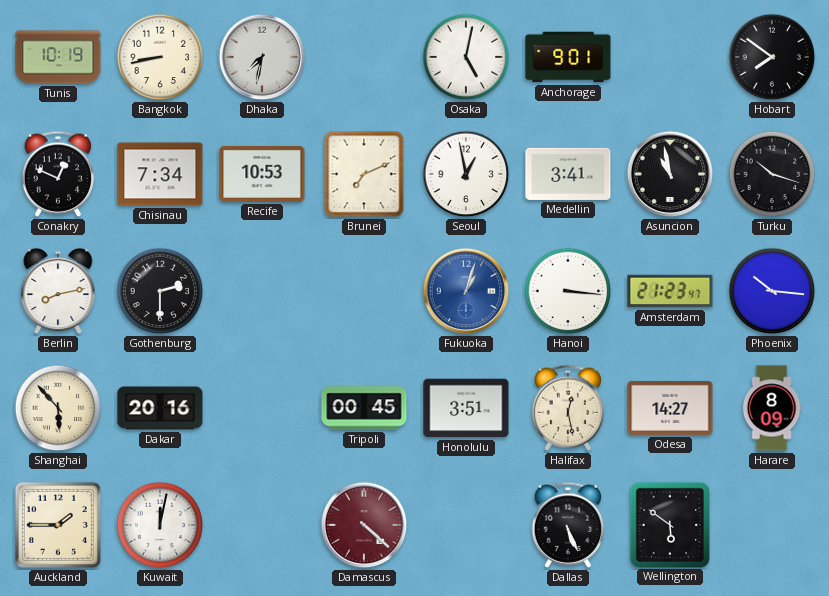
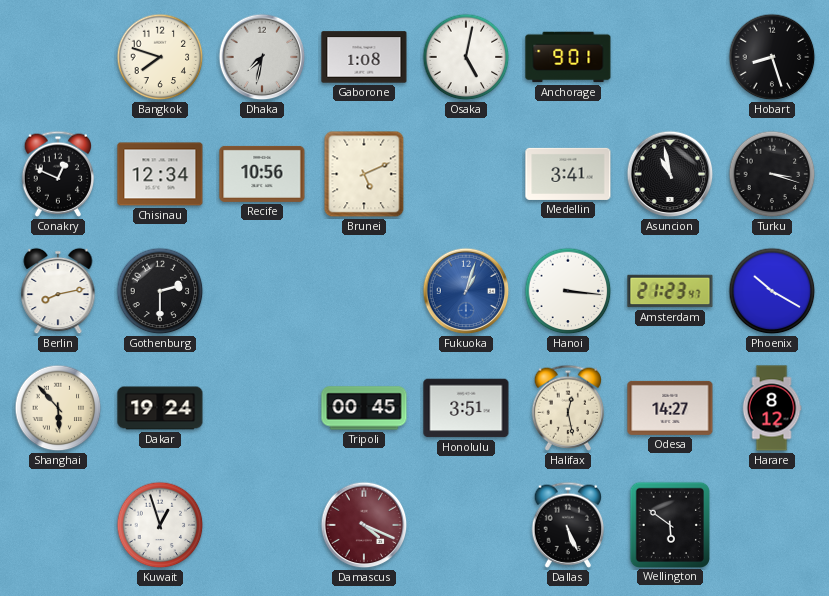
Tunis: 10:19 -> none (58, 57)
Bangkok: 8:43 -> 7:48 (160, 57)
Gaborone: none -> 1:08 (364, 57)
Hobart: 7:51 -> 8:27 (772, 57)
Chisinau: 7:34 -> 12:34 (160, 174)
Recife: 10:53 -> 10:56 (262, 174)
Brunei: 7:11 -> 5:11 (364, 174)
Seoul: 12:58 -> none (466, 174)
Turku: 10:18 -> 3:18 (772, 174)
Phoenix: 10:16 -> 10:20 (772, 291)
Dakar: 20:16 -> 19:24 (160, 408)
Harare: 8:09 -> 8:12 (772, 408)
Auckland: 1:45 -> none (58, 525)
Kuwait: 12:02 -> 12:57 (160, 525)
Damascus: 4:22 -> 4:19 (364, 525)
